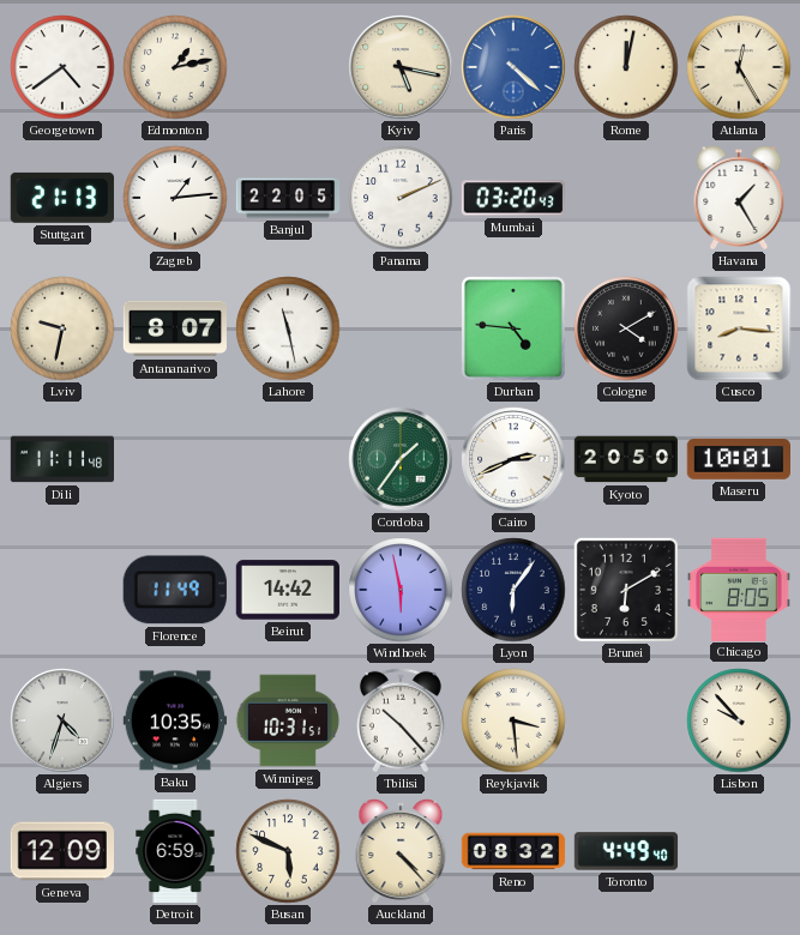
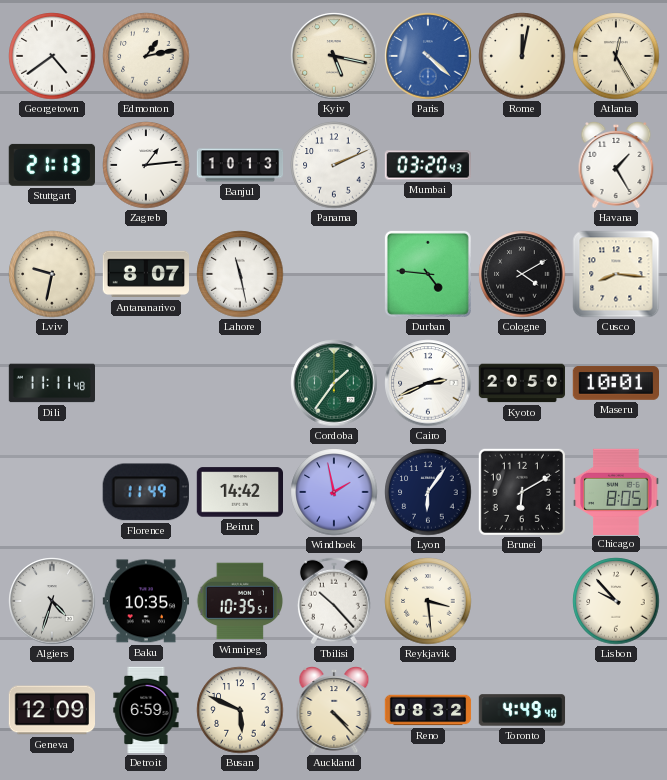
Banjul: 22:05 -> 10:13 (240, 165)
Windhoek: 5:58 -> 1:58 (334, 492)
Winnipeg: 10:31 -> 10:35 (240, 601)
